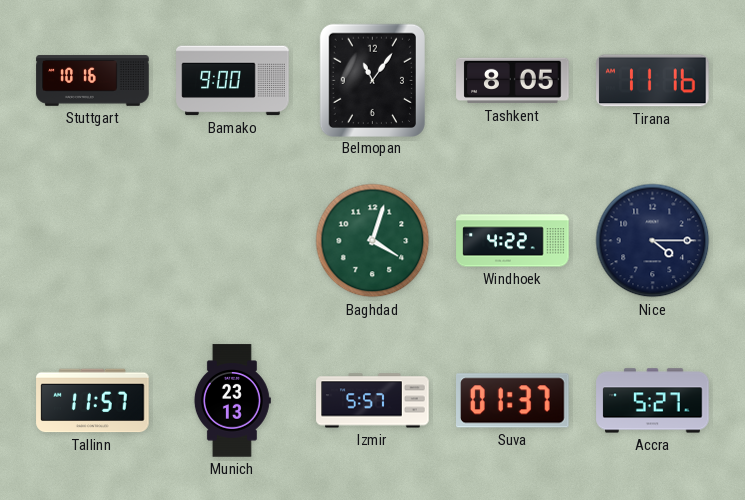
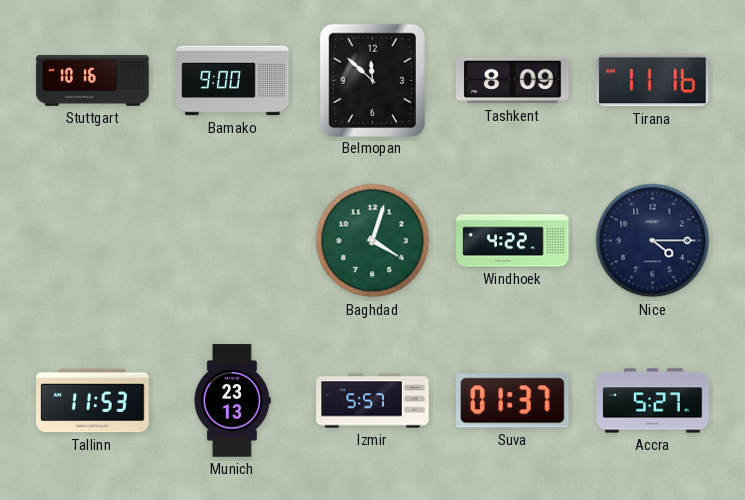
Belmopan: 11:06 -> 11:52 (372, 80)
Tashkent: 8:05 -> 8:09 (513, 81)
Tallinn: 11:57 -> 11:53 (93, 401)
